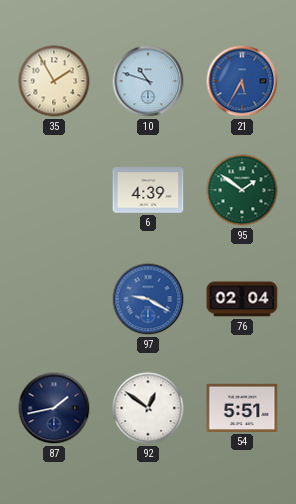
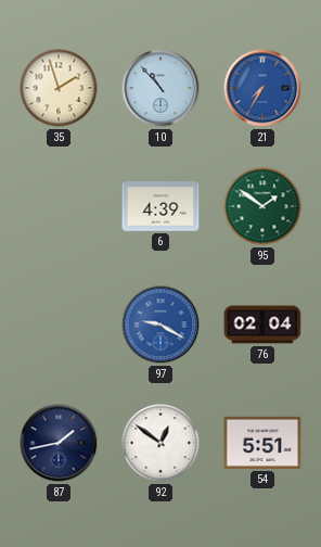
35: 1:55 -> 1:57 (59, 88)
10: 10:48 -> 10:53 (160, 88)
21: 5:35 -> 7:35 (262, 88)
